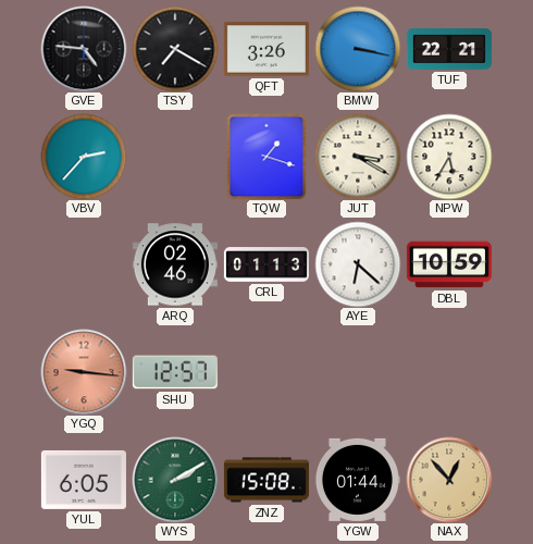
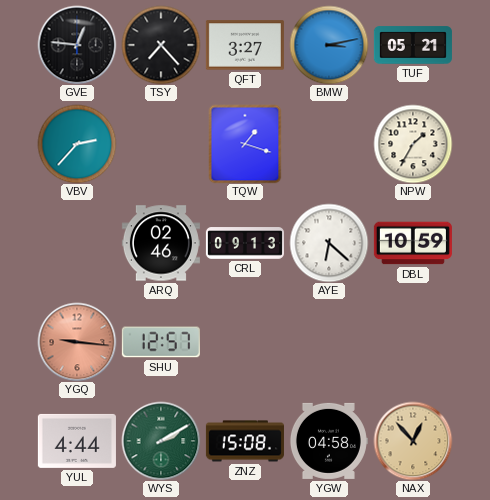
GVE: 4:46 -> 12:46 (77, 45)
TSY: 7:20 -> 7:23 (161, 45)
QFT: 3:26 -> 3:27 (245, 45)
BMW: 3:17 -> 3:13 (329, 45)
TUF: 22:21 -> 05:21 (413, 45)
JUT: 3:20 -> none (358, 157)
NPW: 5:35 -> 1:35 (413, 144)
CRL: 01:13 -> 09:13 (245, 243)
YUL: 6:05 -> 4:44 (77, 441)
YGW: 01:44 -> 04:58 (329, 441)
